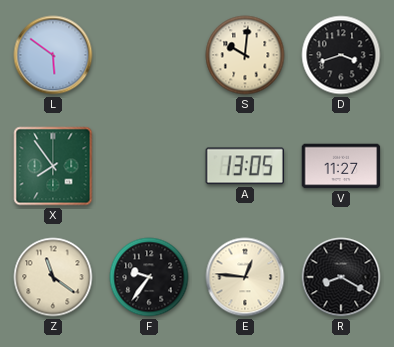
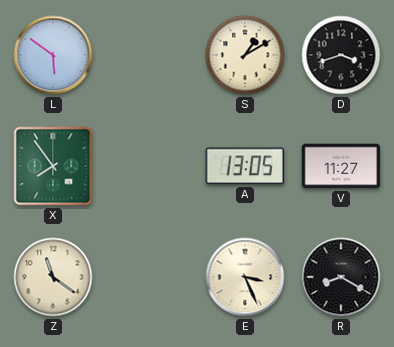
S: 10:01 -> 1:10 (245, 55)
F: 9:36 -> none (149, 277)
E: 12:46 -> 3:26 (245, 277)
